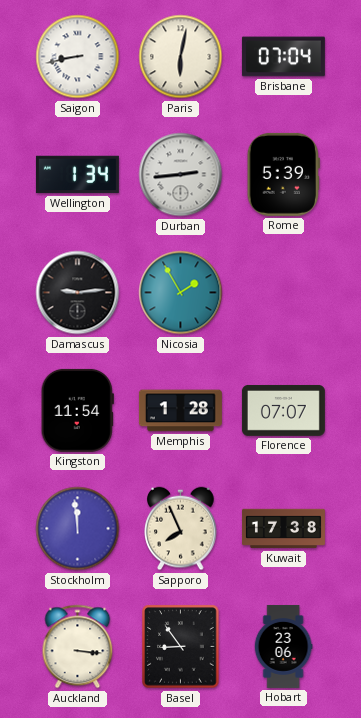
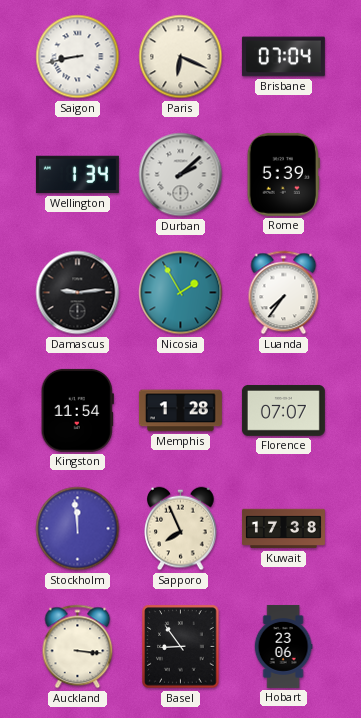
Paris: 6:02 -> 6:19 (181, 57)
Durban: 2:44 -> 2:08 (181, 175)
Luanda: none -> 7:36 (284, 293)
